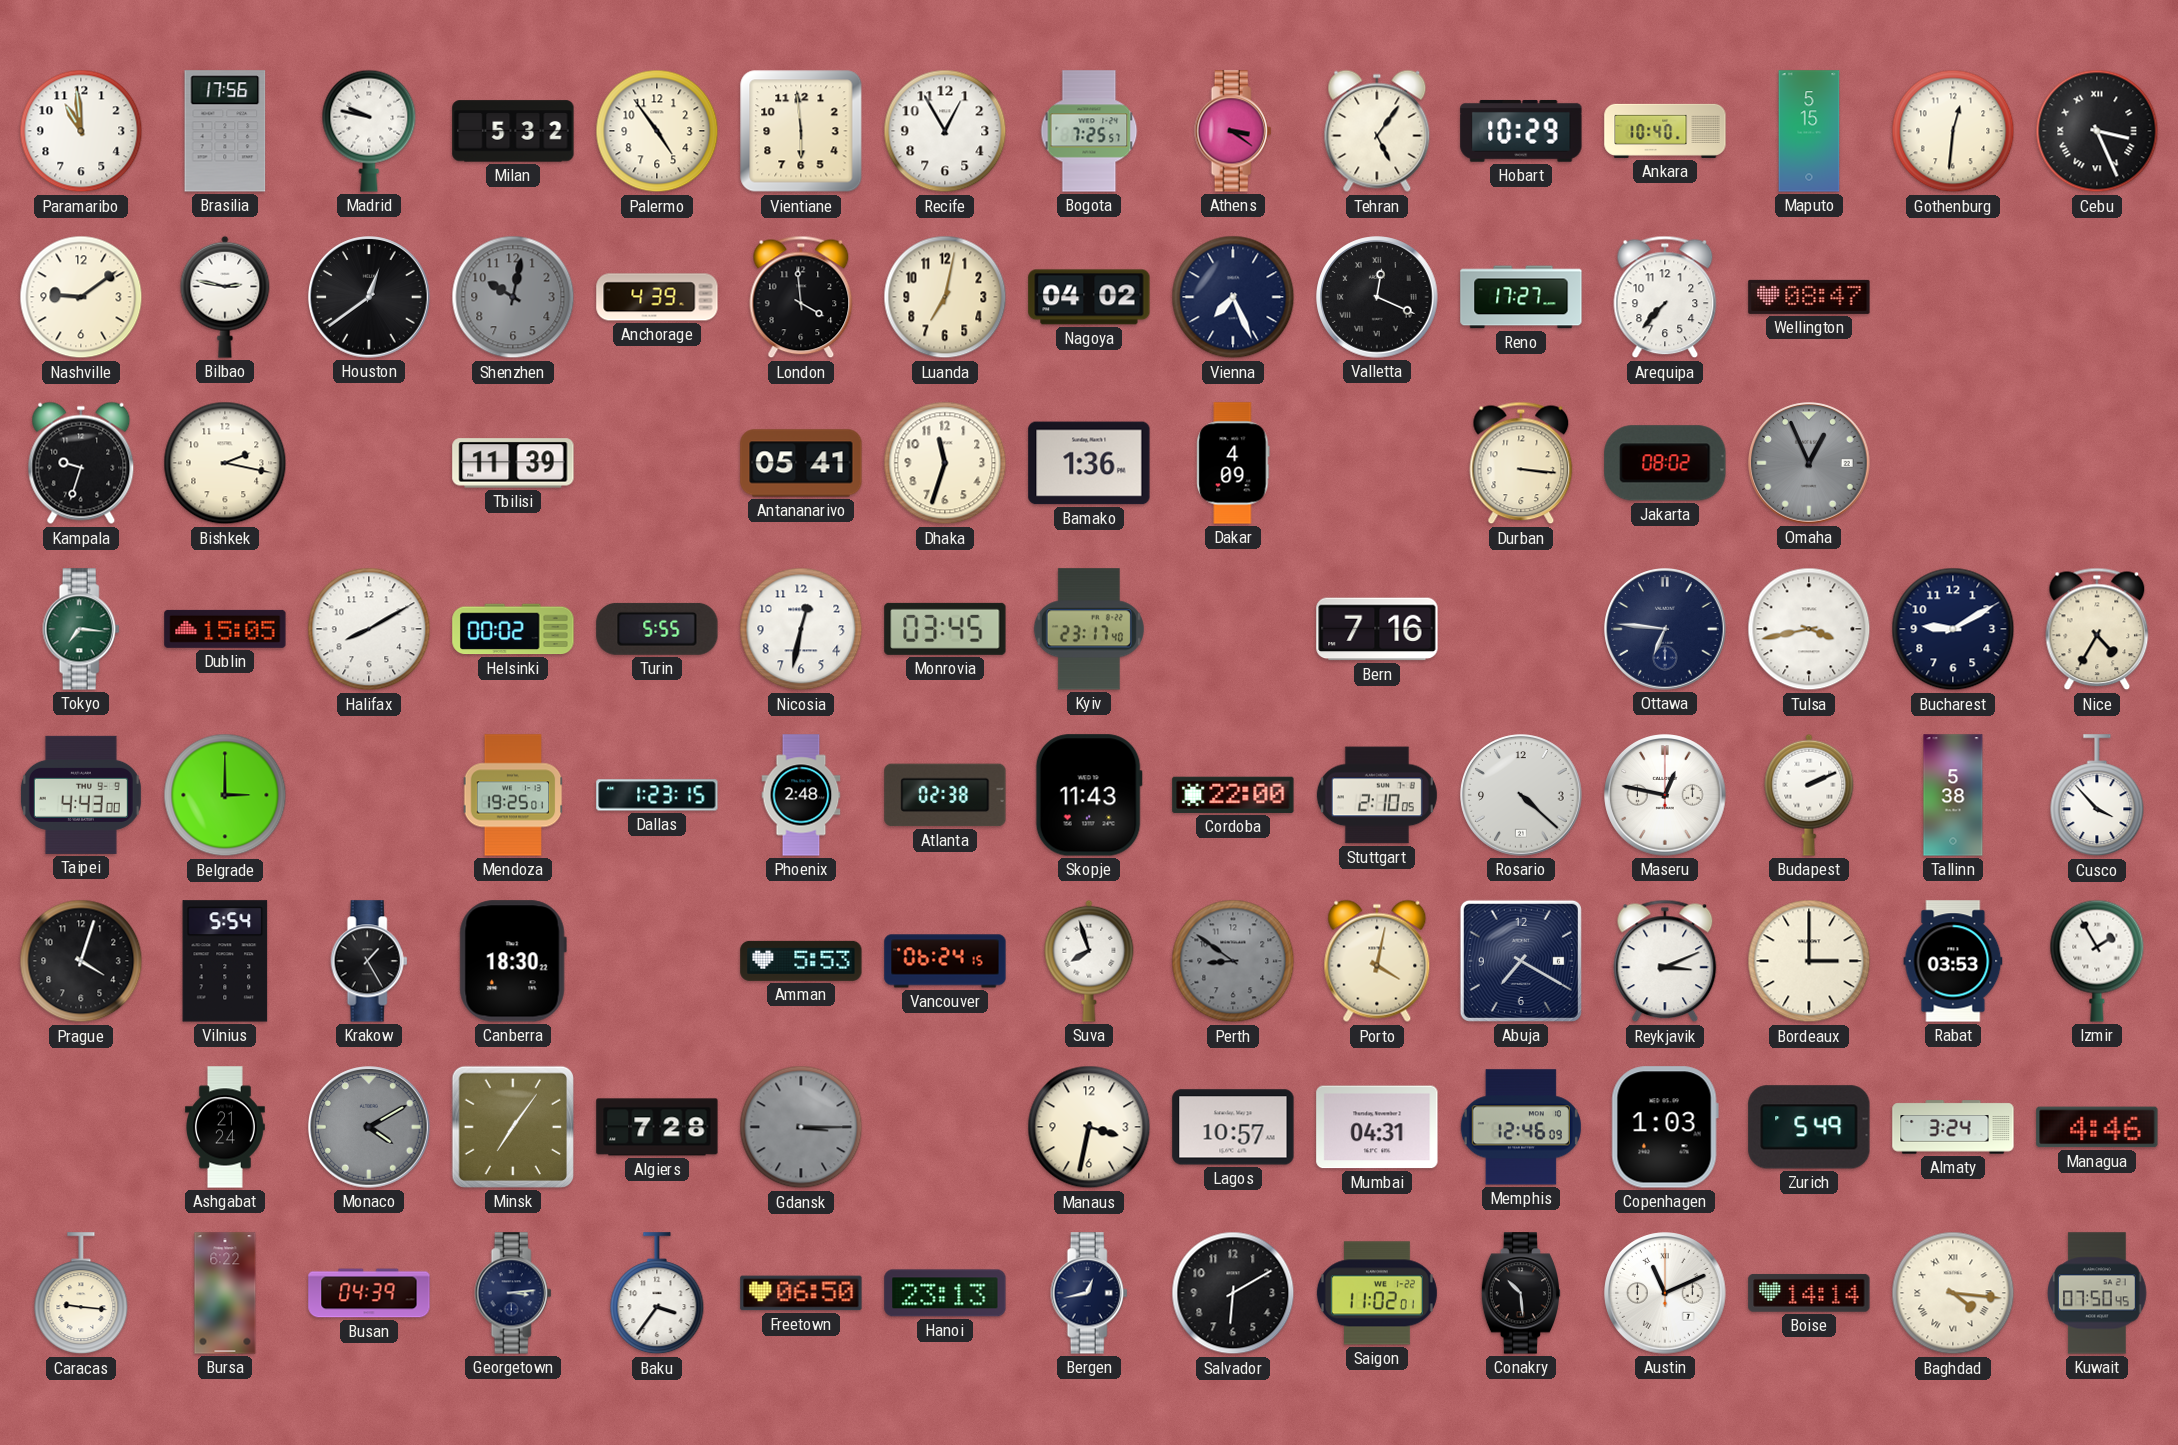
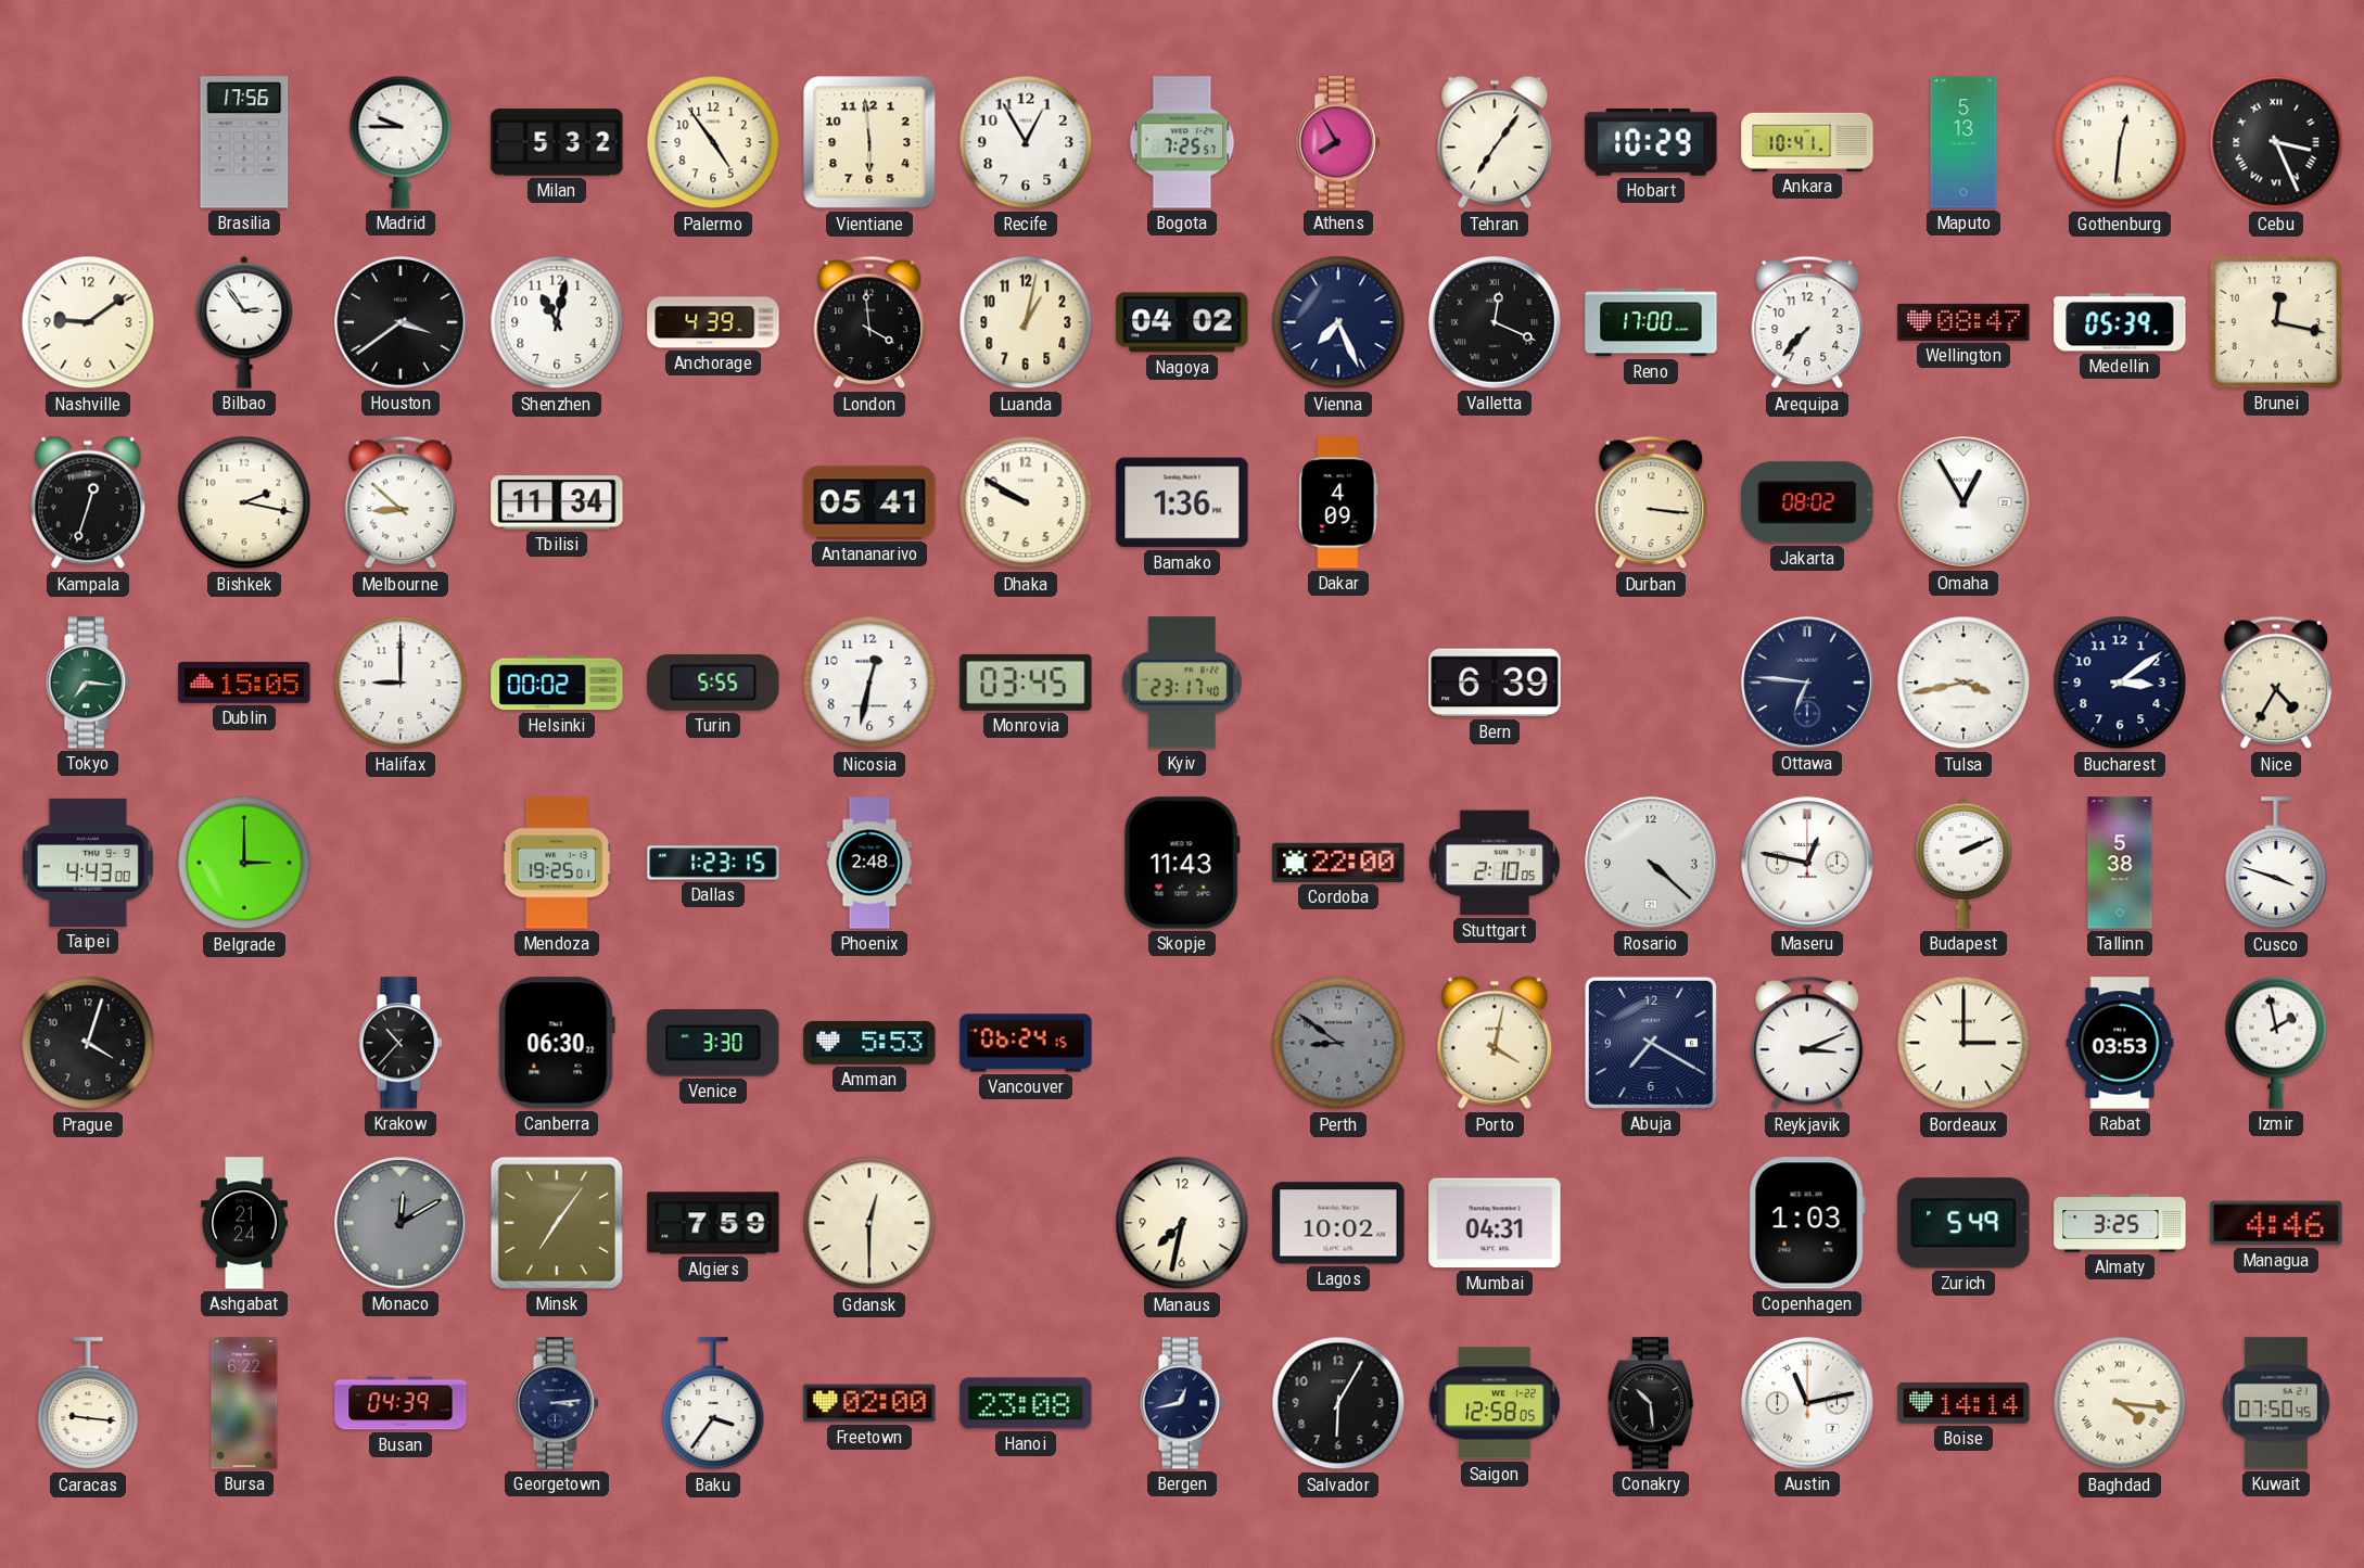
Paramaribo: 10:59 -> none (81, 131)
Madrid: 9:47 -> 9:45 (401, 142)
Athens: 3:21 -> 7:55 (1338, 142)
Tehran: 5:06 -> 7:06 (1495, 142)
Ankara: 10:40 -> 10:41 (1807, 142)
Maputo: 5:15 -> 5:13 (1963, 142)
Bilbao: 2:47 -> 2:54 (244, 322)
Houston: 12:39 -> 3:39 (401, 322)
Shenzhen: 10:02 -> 11:02 (557, 322)
Shenzhen dial: grey -> white (557, 322)
Luanda: 7:02 -> 1:02 (1026, 322)
Reno: 17:27 -> 17:00 (1651, 322)
Medellin: none -> 05:39 (2120, 322)
Brunei: none -> 12:17 (2276, 322)
Kampala: 9:33 -> 12:33 (88, 502)
Melbourne: none -> 8:52 (401, 502)
Tbilisi: 11:39 -> 11:34 (557, 502)
Dhaka: 11:33 -> 9:50 (1026, 502)
Omaha: 12:56 -> 12:55 (1963, 502)
Omaha dial: grey -> white (1963, 502)
Halifax: 8:10 -> 9:00 (401, 683)
Bern: 7:16 -> 6:39 (1495, 683)
Bucharest: 9:10 -> 3:09 (2120, 683)
Atlanta: 02:38 -> none (945, 795)
Cusco: 3:53 -> 3:48 (2276, 864)
Vilnius: 5:54 -> none (225, 961)
Krakow: 1:25 -> 10:37 (401, 1043)
Canberra: 18:30 -> 06:30 (557, 1043)
Venice: none -> 3:30 (713, 1043)
Suva: 7:57 -> none (1089, 961)
Izmir: 1:55 -> 1:58 (2276, 1043)
Monaco: 4:10 -> 12:10 (401, 1223)
Algiers: 7:28 -> 7:59 (713, 1223)
Gdansk: 3:15 -> 12:30 (869, 1223)
Gdansk dial: grey -> cream (869, 1223)
Manaus: 3:32 -> 7:32 (1182, 1223)
Lagos: 10:57 -> 10:02 (1338, 1223)
Memphis: 12:46 -> none (1521, 1127)
Almaty: 3:24 -> 3:25 (2120, 1223)
Freetown: 06:50 -> 02:00 (869, 1403)
Hanoi: 23:13 -> 23:08 (1026, 1403)
Salvador: 6:10 -> 6:05 (1338, 1403)
Saigon: 11:02 -> 12:58 (1495, 1403)
Austin: 11:11 -> 11:13 (1807, 1403)
